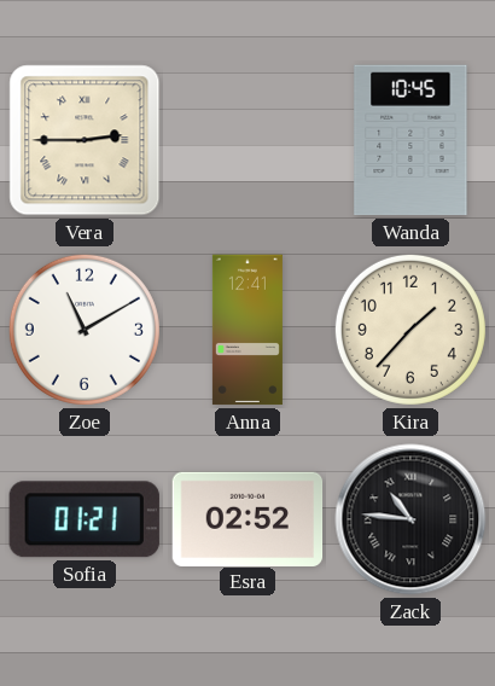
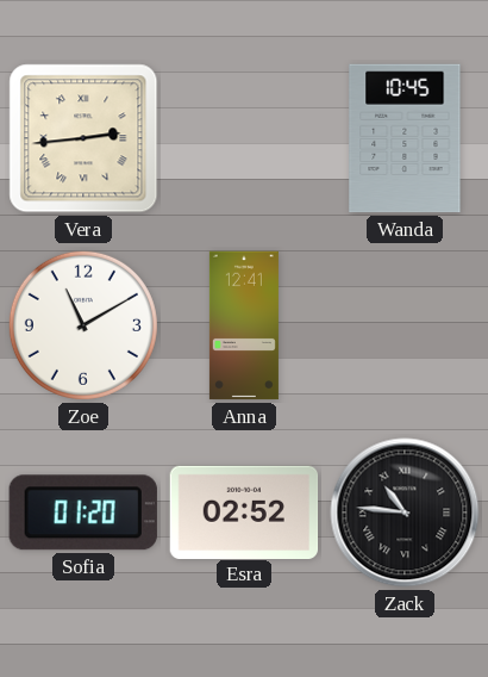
Vera: 2:45 -> 2:44 (83, 138)
Kira: 1:37 -> none (410, 330)
Sofia: 01:21 -> 01:20 (83, 513)
